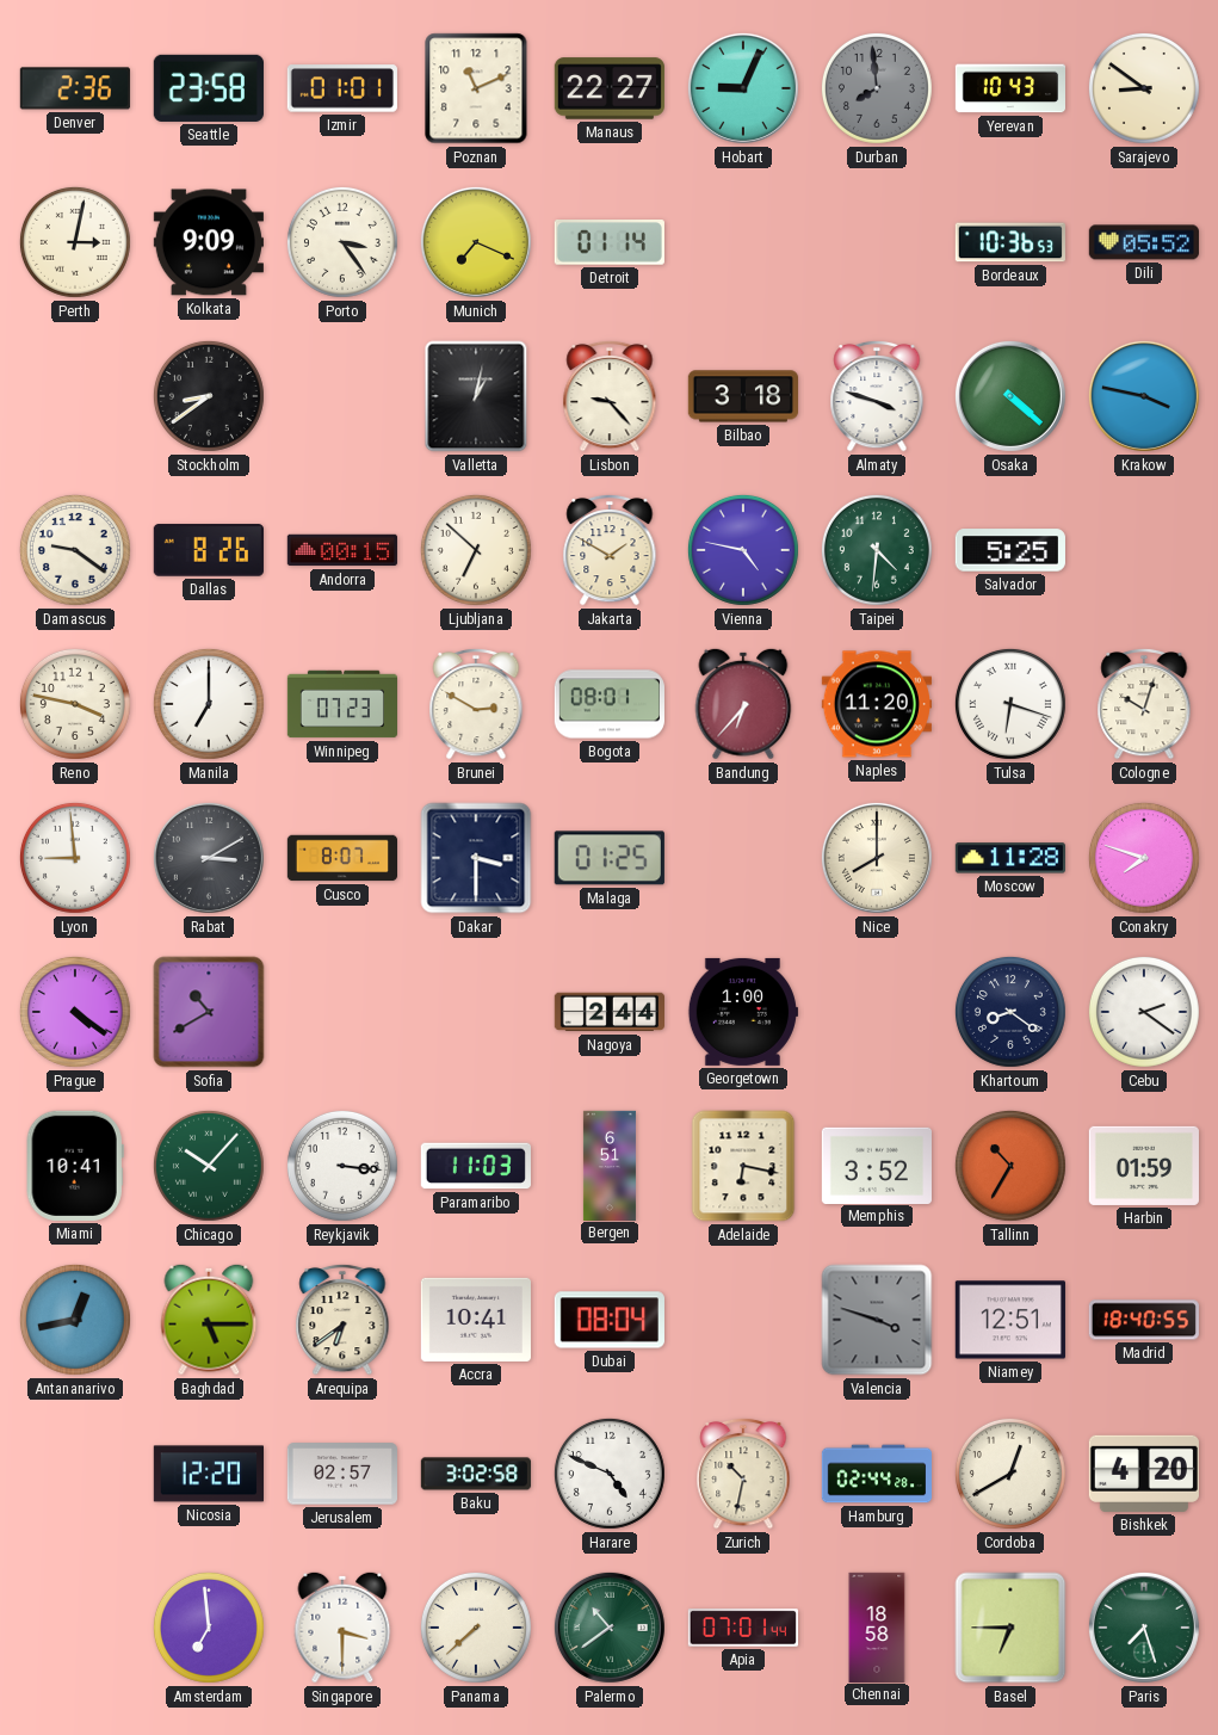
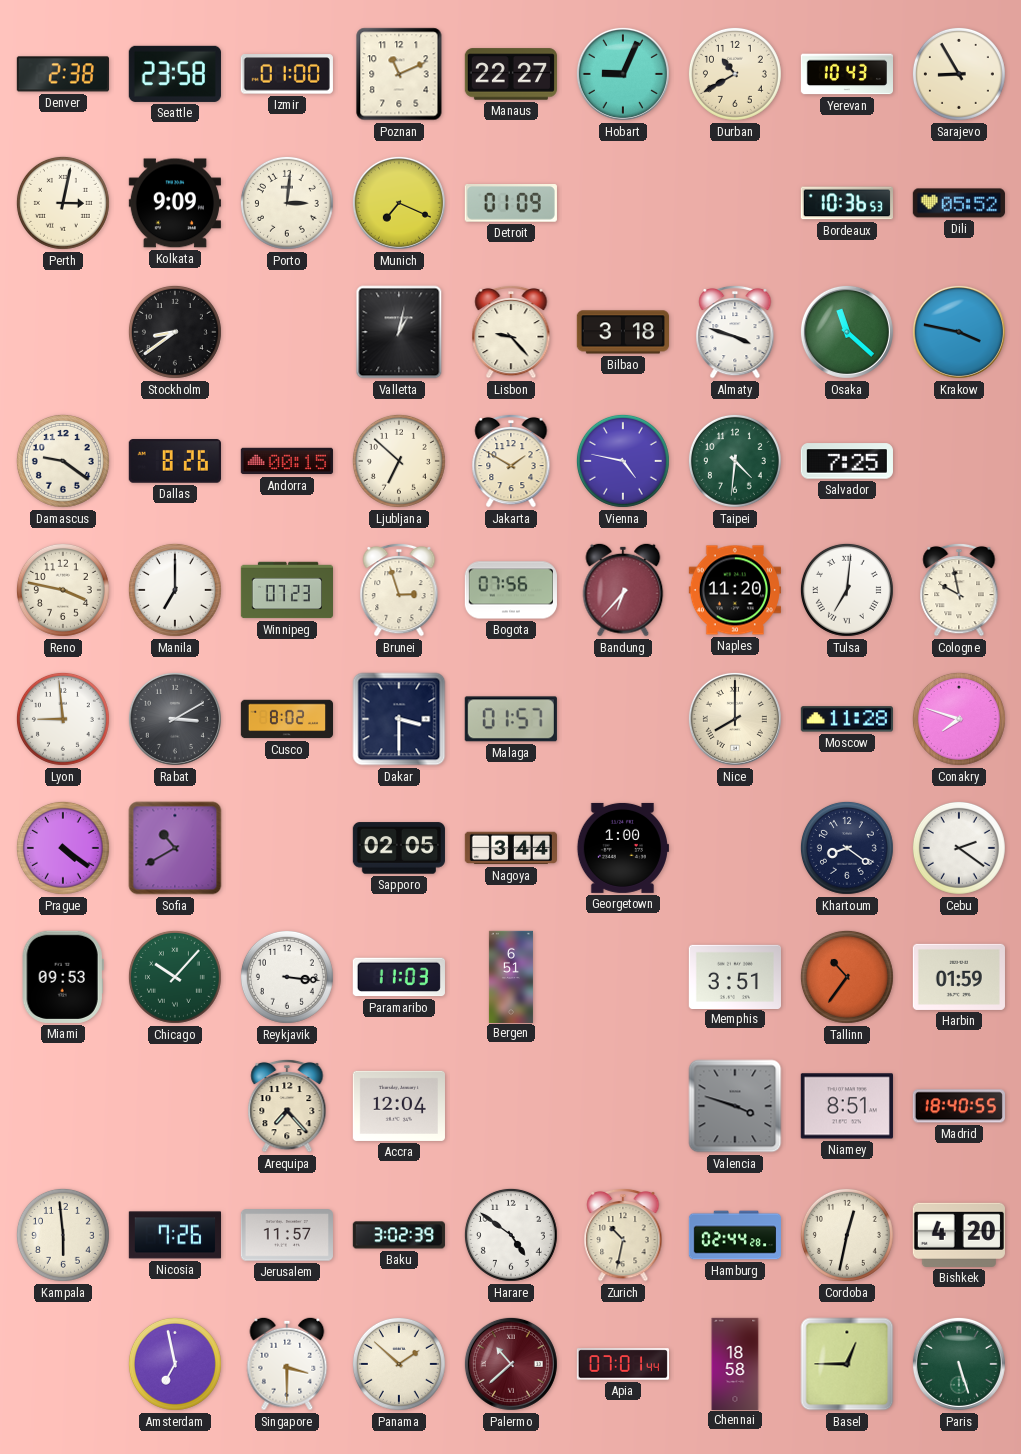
Denver: 2:36 -> 2:38 (63, 74)
Izmir: 01:01 -> 01:00 (287, 74)
Durban: 7:59 -> 10:40 (735, 74)
Durban dial: grey -> cream (735, 74)
Sarajevo: 8:51 -> 8:55 (959, 74)
Porto: 3:24 -> 3:01 (287, 203)
Detroit: 01:14 -> 01:09 (511, 204)
Osaka: 4:22 -> 11:22 (847, 332)
Salvador: 5:25 -> 7:25 (847, 461)
Brunei: 2:50 -> 2:57 (399, 590)
Bogota: 08:01 -> 07:56 (511, 590)
Tulsa: 6:18 -> 7:01 (847, 590)
Cologne: 10:03 -> 9:58 (959, 590)
Cusco: 8:07 -> 8:02 (286, 719)
Malaga: 01:25 -> 01:57 (511, 719)
Sapporo: none -> 02:05 (399, 848)
Nagoya: 2:44 -> 3:44 (510, 848)
Miami: 10:41 -> 09:53 (63, 977)
Adelaide: 6:17 -> none (743, 1166)
Memphis: 3:52 -> 3:51 (735, 976)
Tallinn: 10:35 -> 10:36 (847, 977)
Antananarivo: 12:43 -> none (75, 1320)
Baghdad: 5:15 -> none (209, 1320)
Arequipa: 6:39 -> 7:23 (287, 1106)
Accra: 10:41 -> 12:04 (399, 1106)
Dubai: 08:04 -> none (610, 1320)
Niamey: 12:51 -> 8:51 (847, 1106)
Kampala: none -> 5:59 (63, 1235)
Nicosia: 12:20 -> 7:26 (174, 1235)
Jerusalem: 02:57 -> 11:57 (287, 1235)
Baku: 3:02:58 -> 3:02:39 (399, 1235)
Harare: 4:49 -> 4:51 (511, 1235)
Cordoba: 12:40 -> 12:32 (847, 1235)
Amsterdam: 6:59 -> 6:58 (175, 1364)
Panama: 7:38 -> 1:52 (399, 1364)
Palermo: 10:39 -> 10:38 (511, 1364)
Palermo dial: green -> burgundy (511, 1364)
Basel: 6:45 -> 12:45 (847, 1364)
Paris: 7:27 -> 5:27 (959, 1364)
